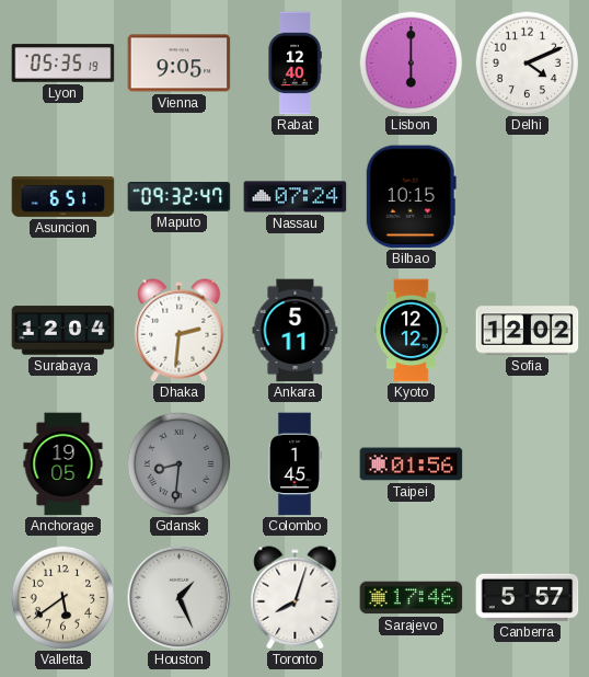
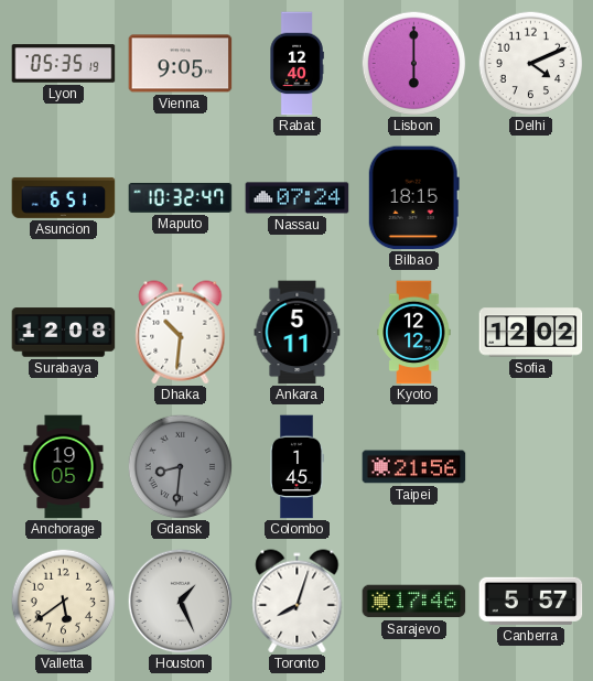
Maputo: 09:32 -> 10:32 (181, 197)
Bilbao: 10:15 -> 18:15 (413, 198)
Surabaya: 12:04 -> 12:08 (64, 333)
Dhaka: 2:31 -> 10:31 (181, 333)
Taipei: 01:56 -> 21:56 (414, 467)
